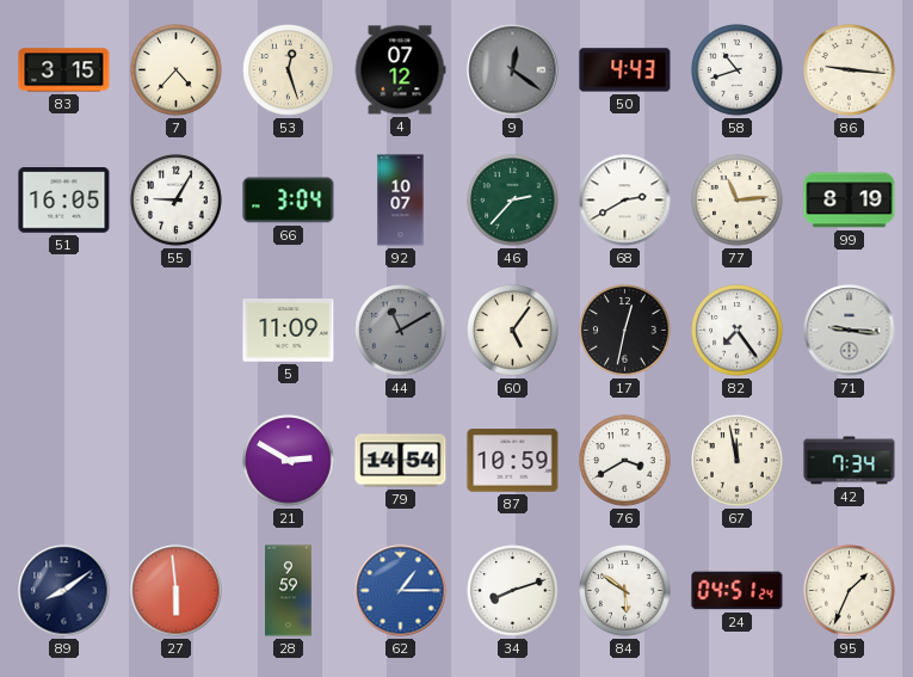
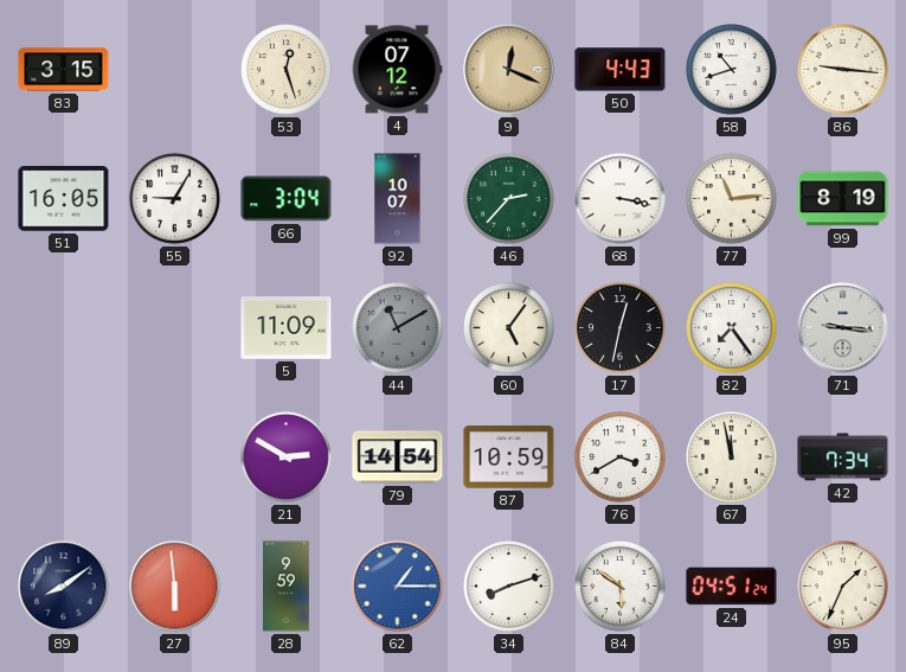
7: 4:37 -> none (177, 70)
9: 12:21 -> 12:19 (509, 70)
9 dial: grey -> champagne (509, 70)
68: 2:40 -> 3:17 (621, 199)
